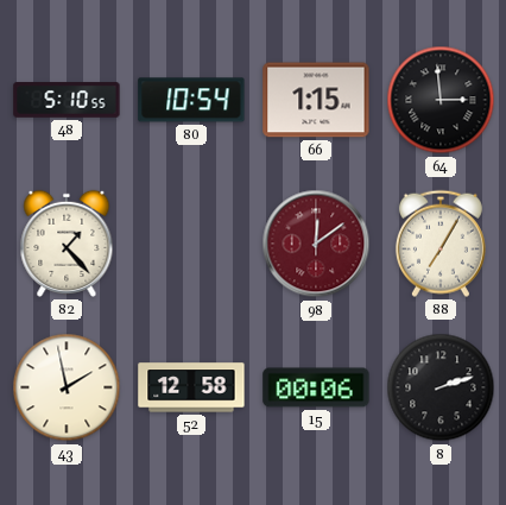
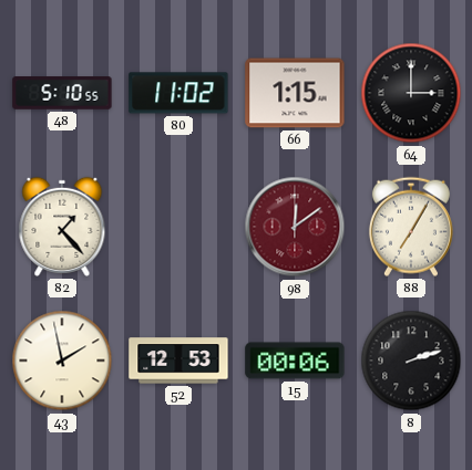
80: 10:54 -> 11:02 (178, 93)
64: 2:59 -> 3:00 (411, 93)
52: 12:58 -> 12:53 (178, 361)
